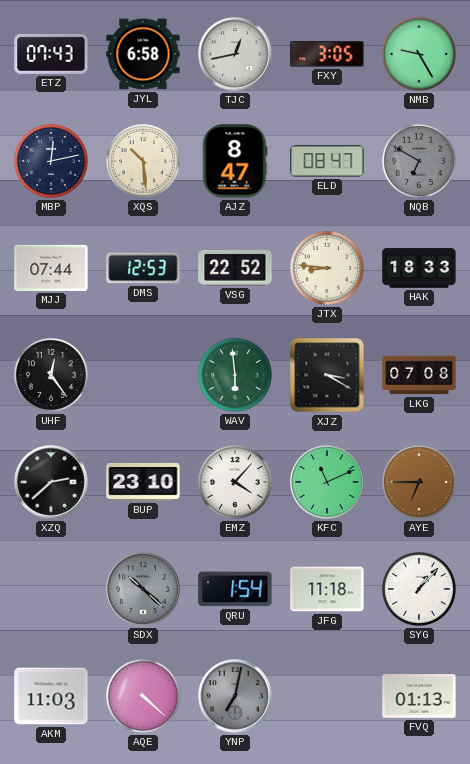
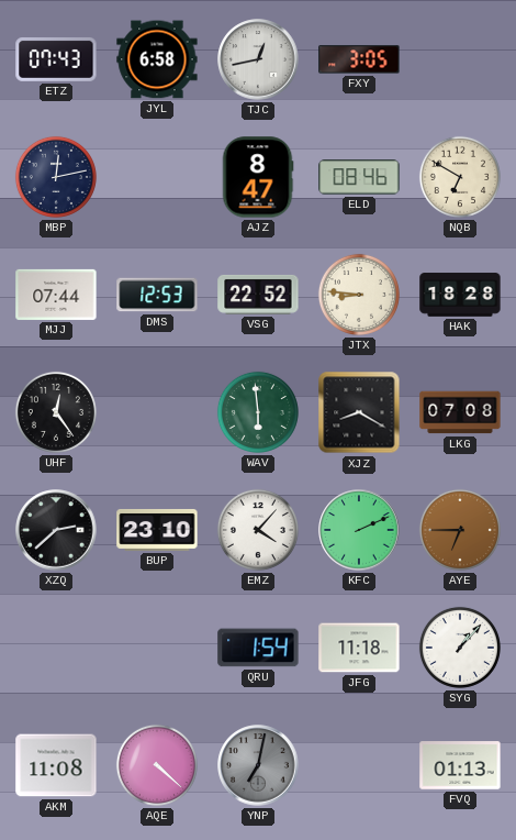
NMB: 9:25 -> none (419, 54)
XQS: 10:29 -> none (143, 161)
ELD: 08:47 -> 08:46 (359, 177)
NQB dial: grey -> cream (460, 177)
HAK: 18:33 -> 18:28 (460, 295)
XJZ: 3:20 -> 8:20 (359, 412)
KFC: 11:11 -> 2:11 (359, 530)
SDX: 10:22 -> none (143, 589)
AKM: 11:03 -> 11:08 (56, 765)
